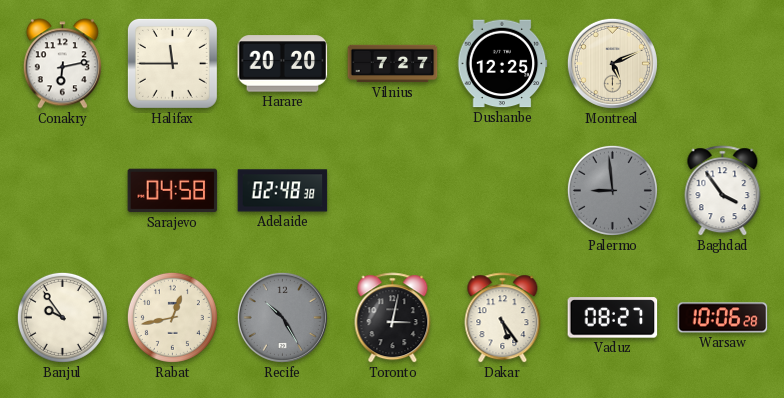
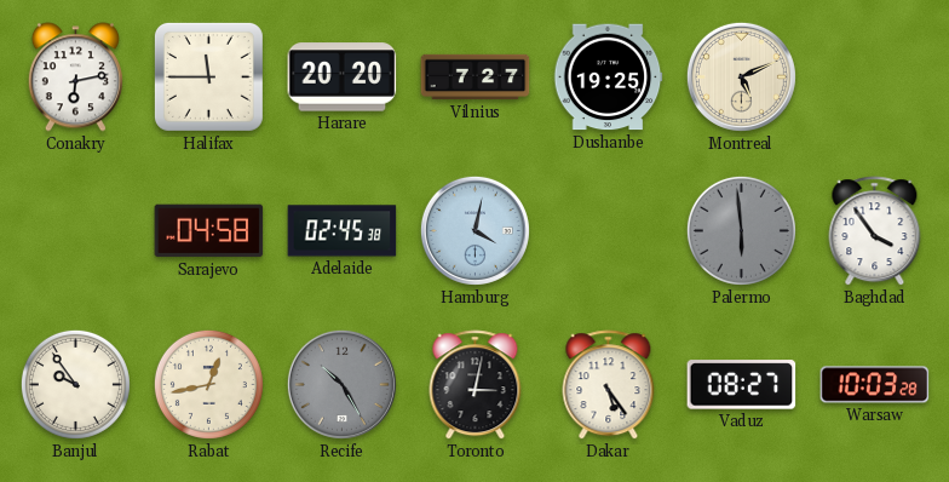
Dushanbe: 12:25 -> 19:25 (608, 78)
Adelaide: 02:48 -> 02:45 (343, 231)
Hamburg: none -> 4:02 (475, 230)
Palermo: 8:59 -> 5:59 (741, 230)
Warsaw: 10:06 -> 10:03 (875, 385)
